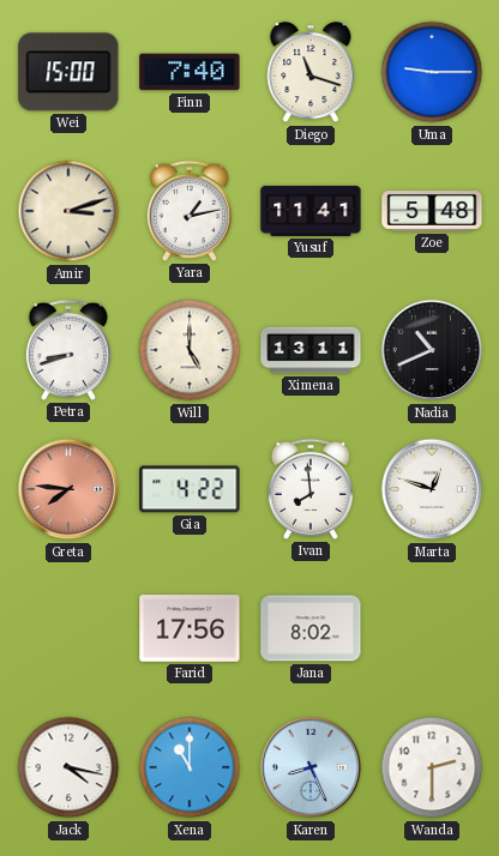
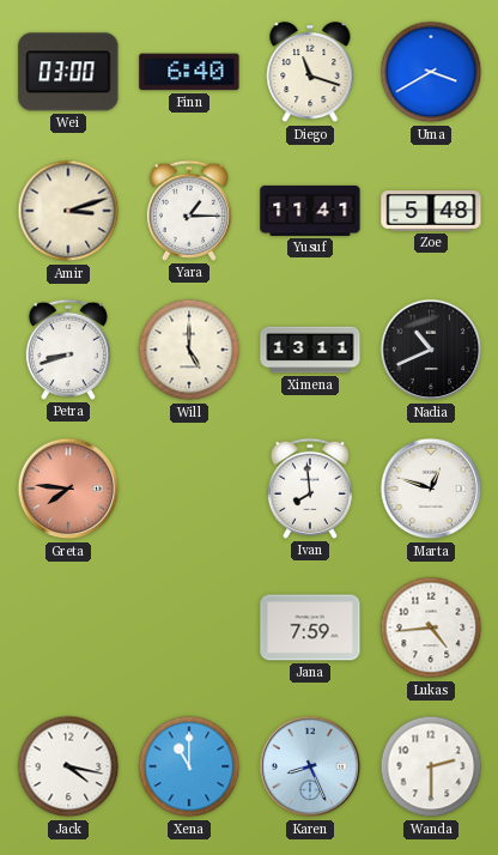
Wei: 15:00 -> 03:00 (68, 72)
Finn: 7:40 -> 6:40 (189, 72)
Uma: 9:15 -> 3:40 (431, 72)
Yara: 1:13 -> 1:15 (189, 211)
Gia: 4:22 -> none (190, 489)
Farid: 17:56 -> none (190, 628)
Jana: 8:02 -> 7:59 (310, 627)
Lukas: none -> 4:44 (431, 627)
